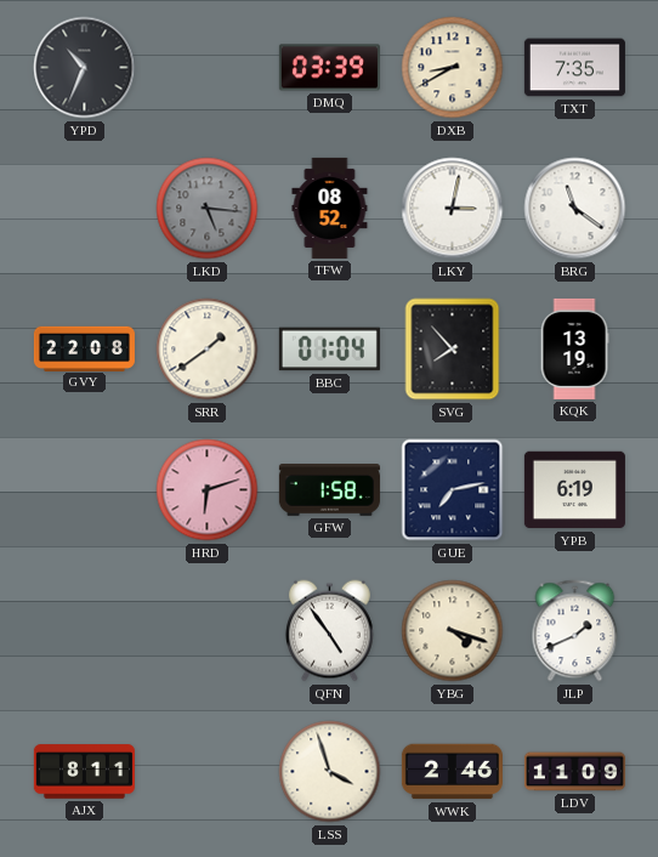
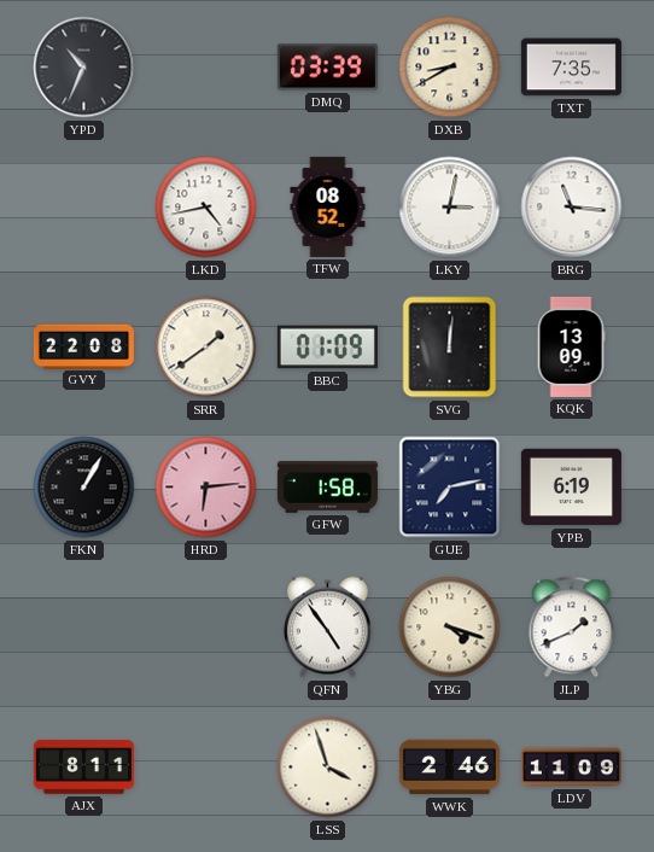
LKD: 5:16 -> 4:43 (206, 208)
LKD dial: grey -> white (206, 208)
BRG: 11:21 -> 11:16 (572, 208)
BBC: 01:04 -> 01:09 (327, 348)
SVG: 7:53 -> 12:01 (450, 348)
KQK: 13:19 -> 13:09 (571, 346)
FKN: none -> 1:05 (84, 488)
HRD: 6:12 -> 6:14 (206, 488)
